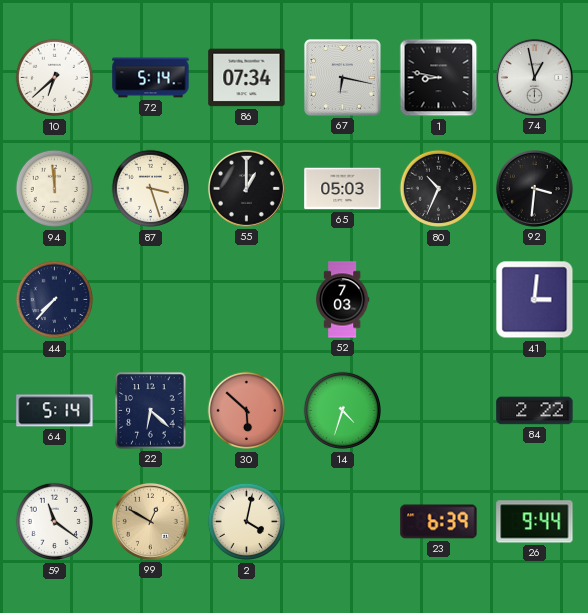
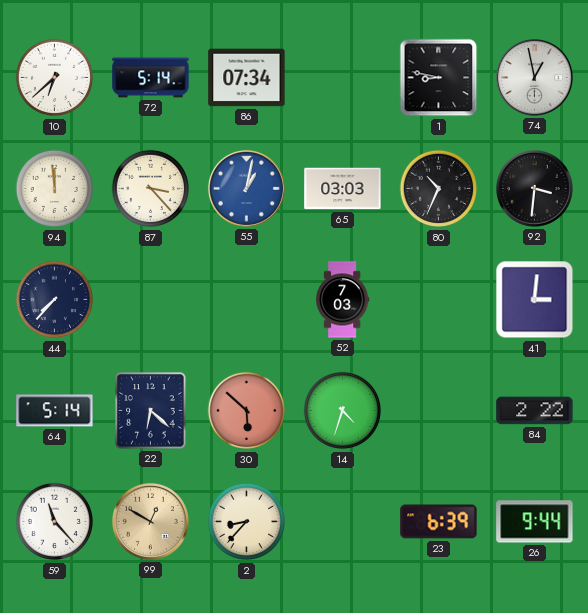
67: 6:17 -> none (343, 78)
87: 3:27 -> 3:23 (151, 189)
55: 1:00 -> 1:02 (246, 188)
55 dial: black -> blue (246, 188)
65: 05:03 -> 03:03 (343, 189)
59: 11:21 -> 11:23 (55, 522)
2: 4:02 -> 8:37 (247, 522)
